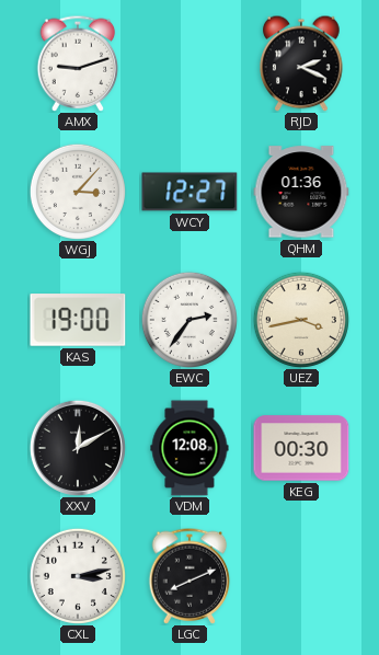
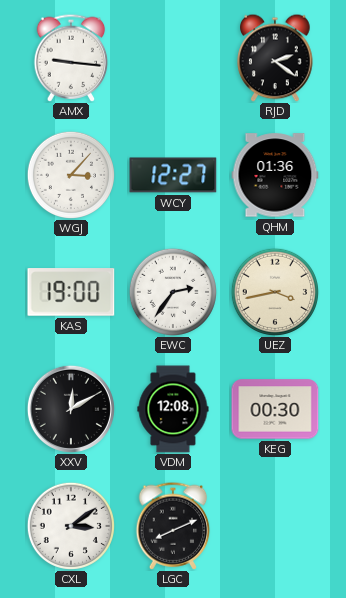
AMX: 9:12 -> 9:16 (71, 58)
RJD: 2:19 -> 2:21 (275, 58)
CXL: 3:13 -> 3:09 (71, 526)
